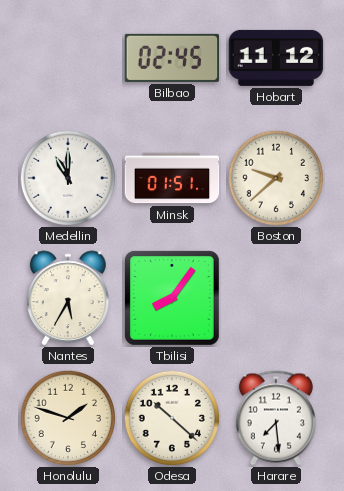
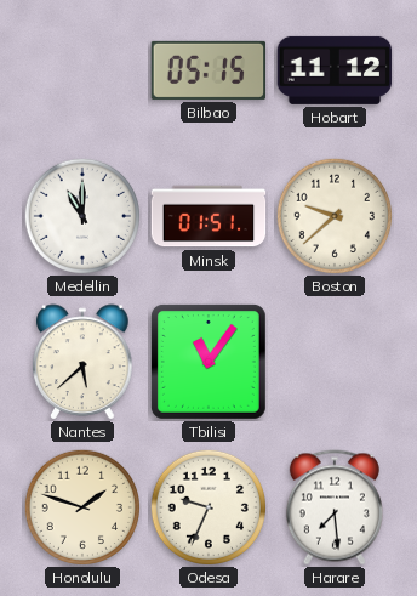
Bilbao: 02:45 -> 05:15 (208, 70)
Nantes: 5:35 -> 5:38 (82, 362)
Tbilisi: 8:06 -> 11:06 (208, 362)
Odesa: 10:22 -> 9:34 (207, 506)
